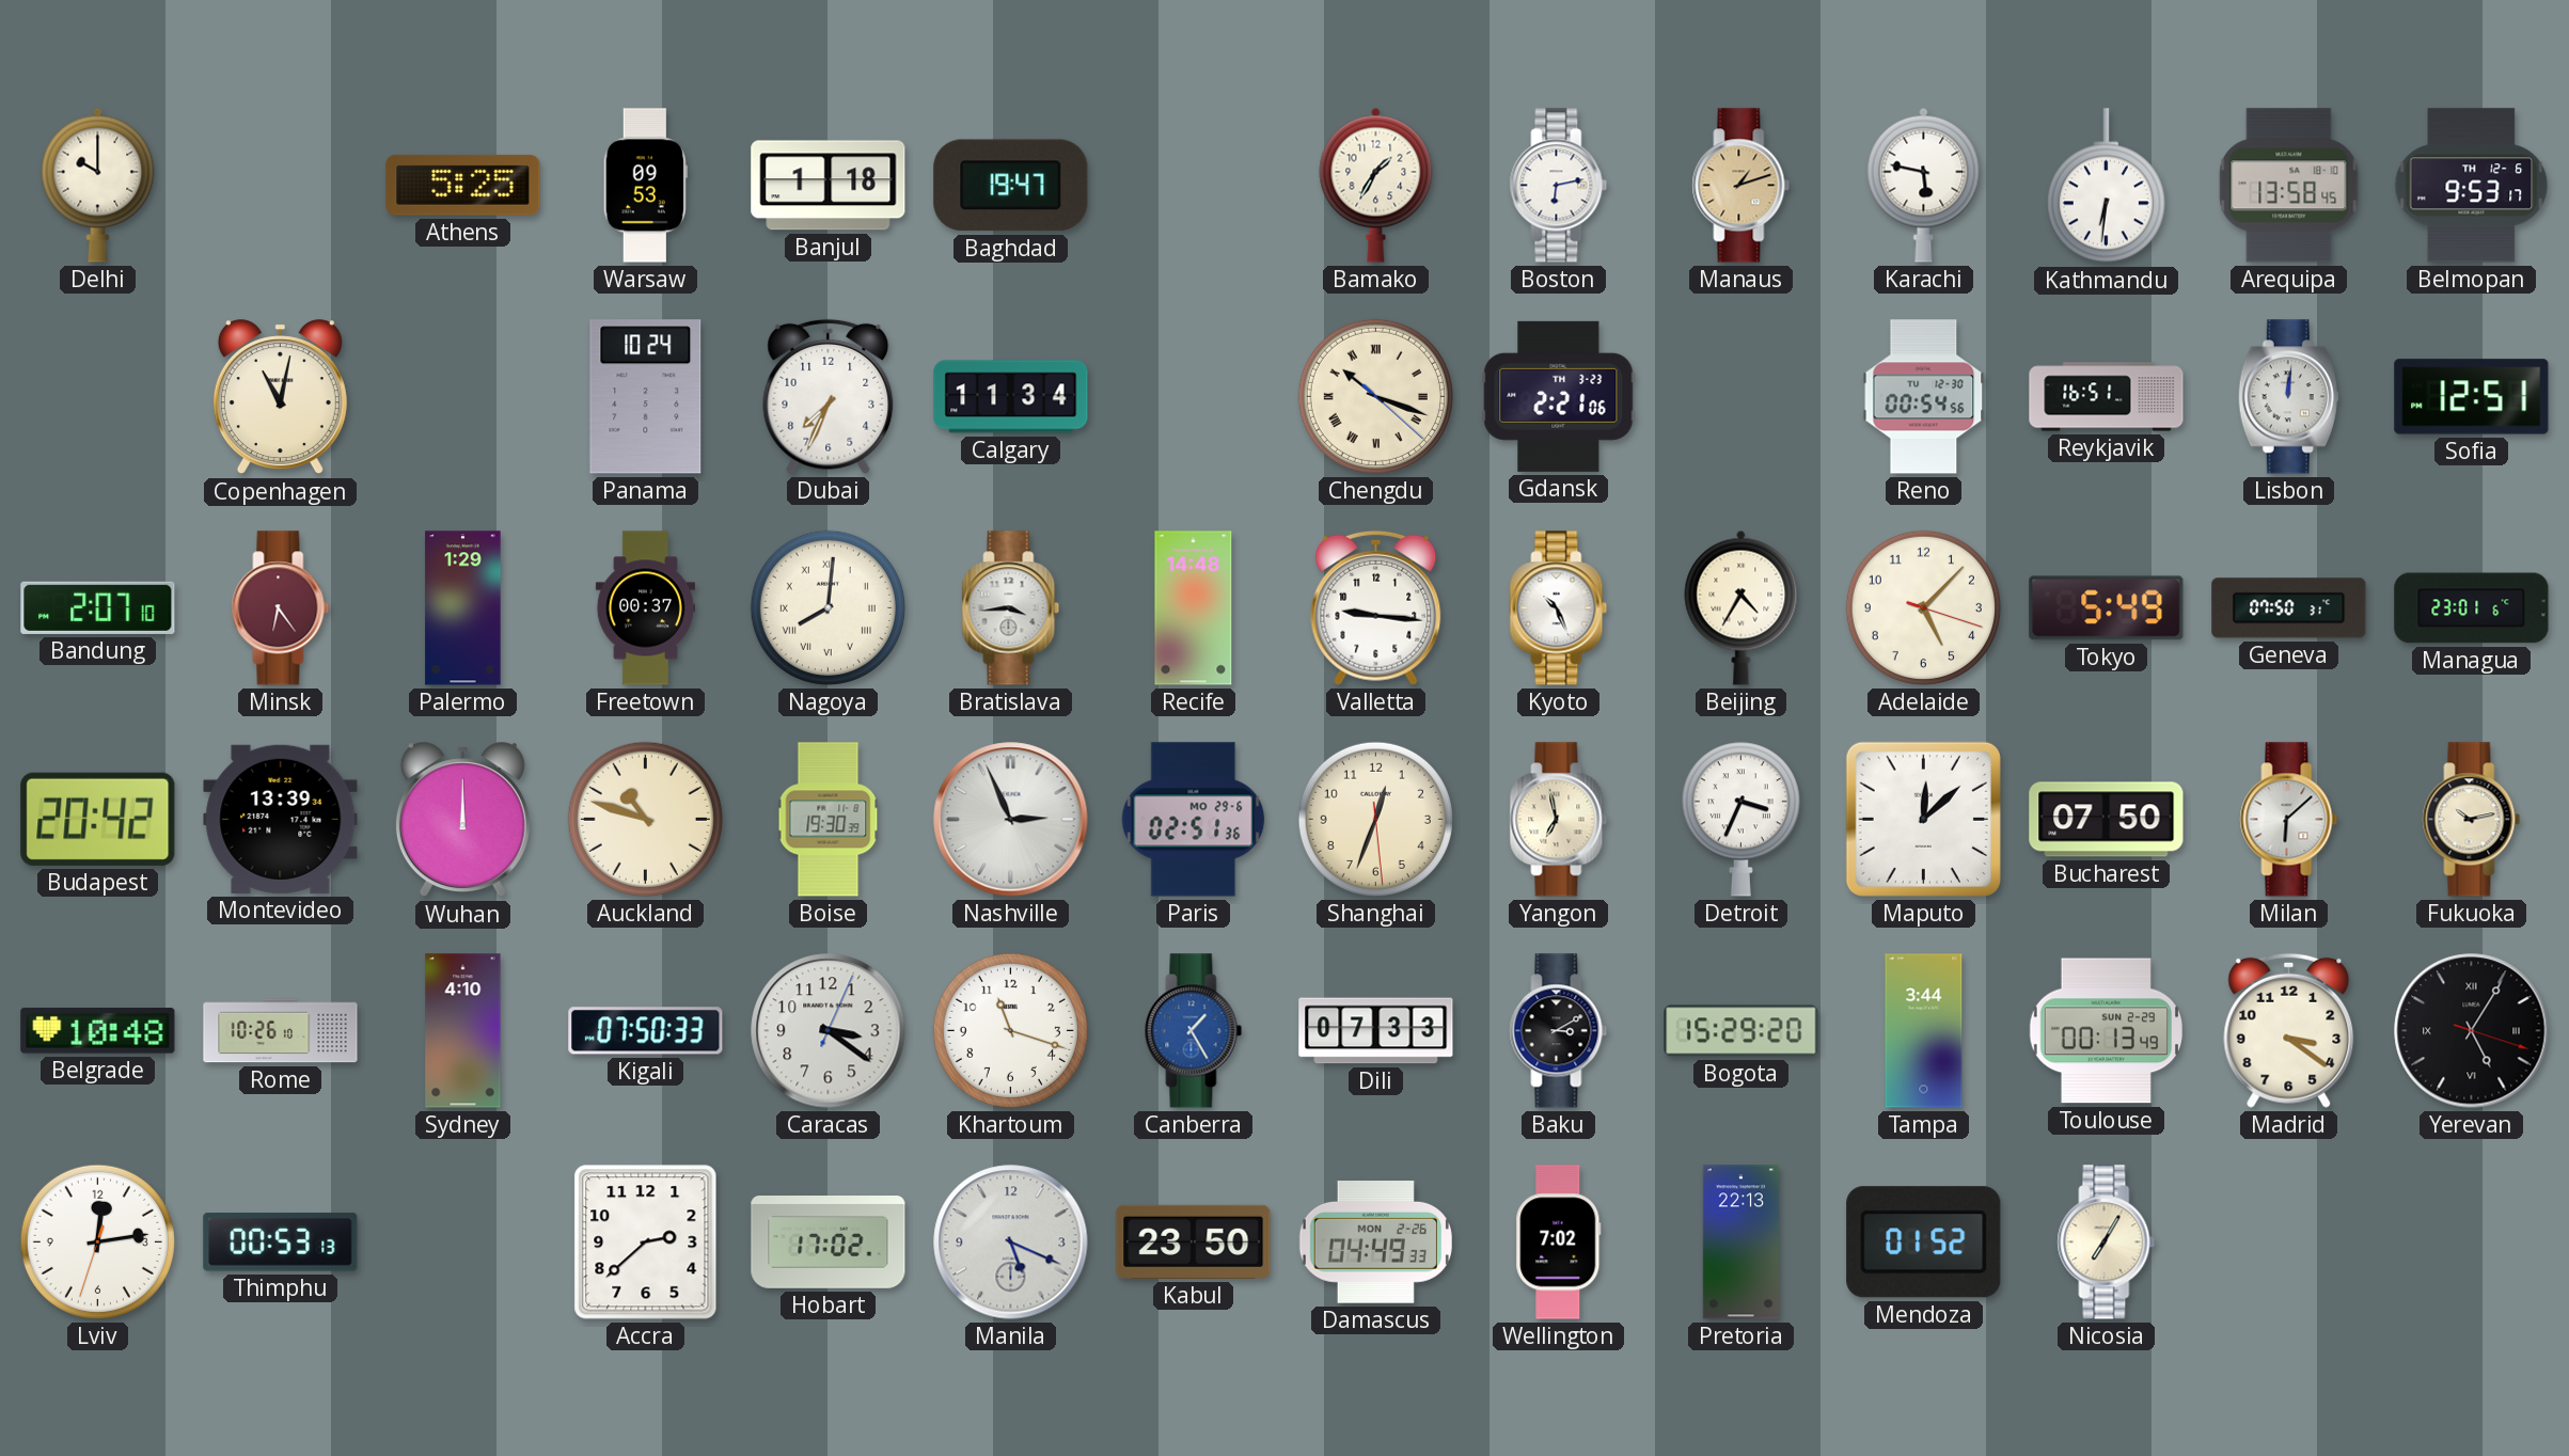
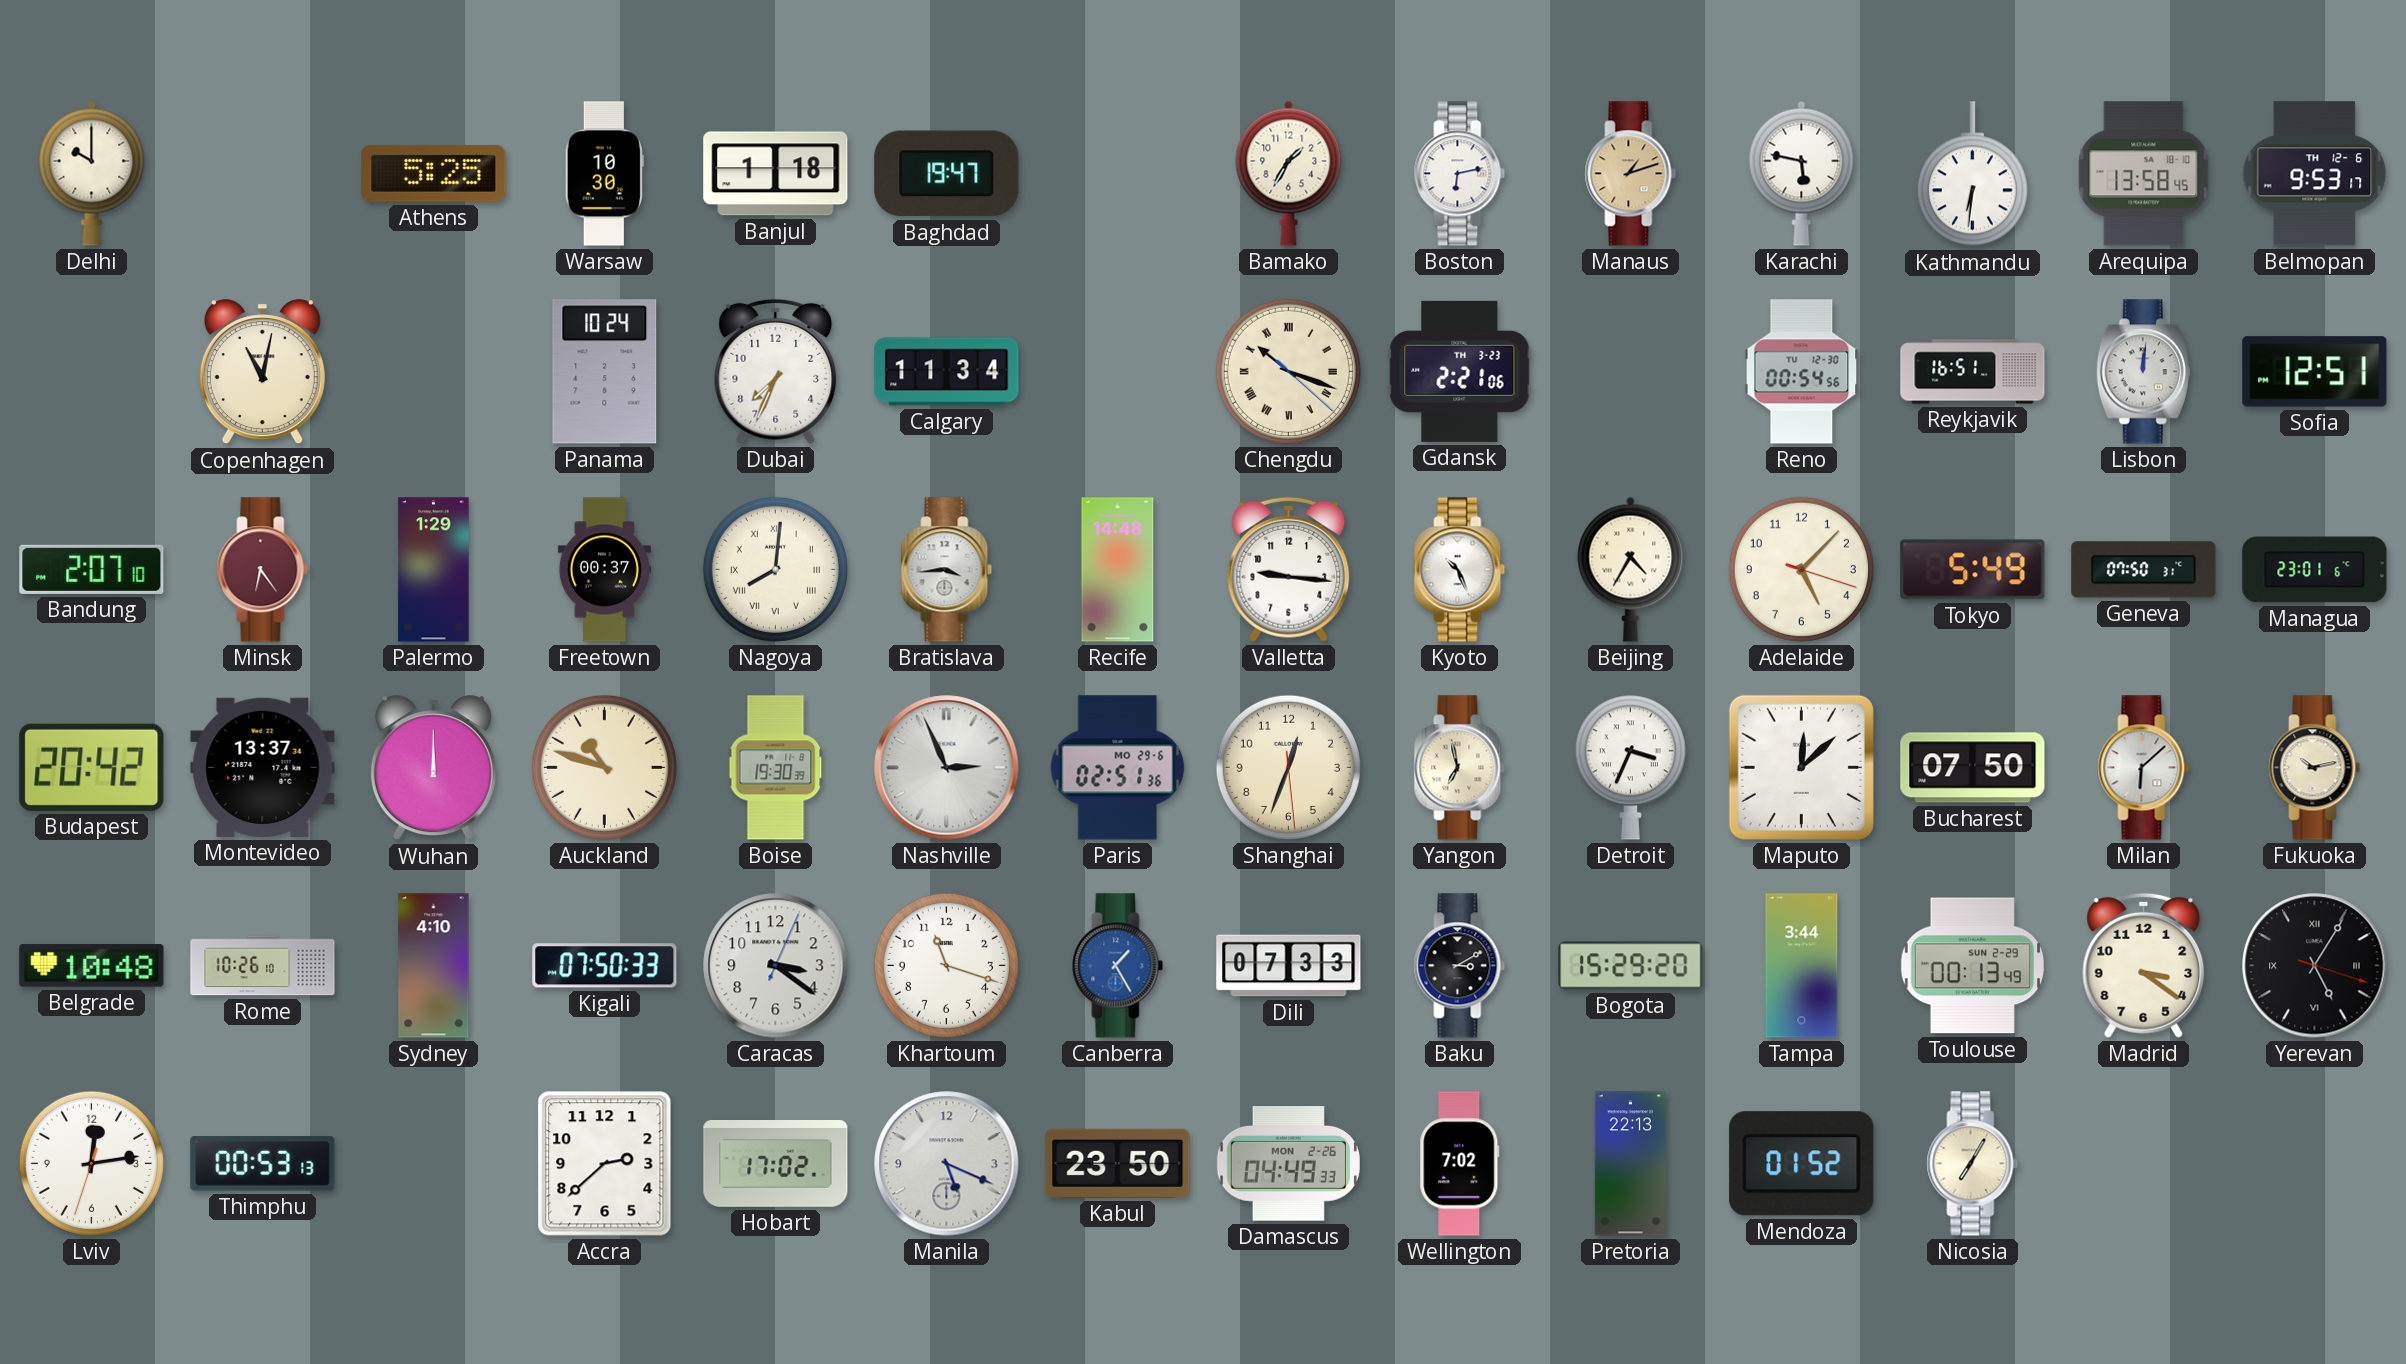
Warsaw: 09:53 -> 10:30 (604, 174)
Montevideo: 13:39 -> 13:37 (263, 767)
